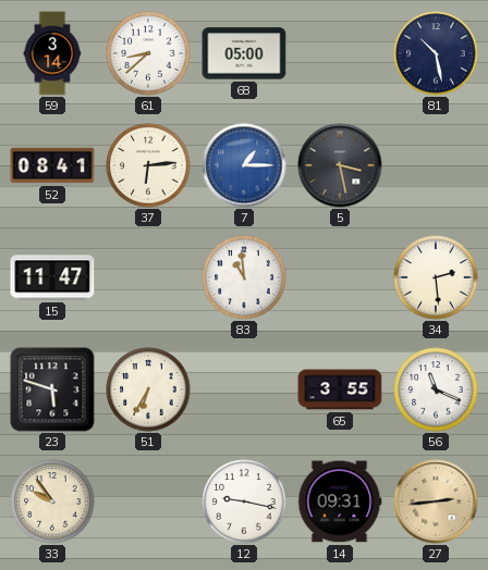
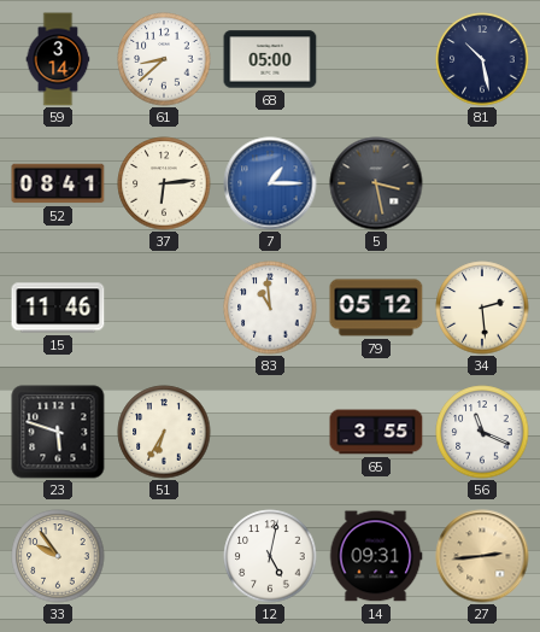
15: 11:47 -> 11:46 (58, 308)
79: none -> 05:12 (376, 308)
12: 9:17 -> 5:02 (270, 556)
